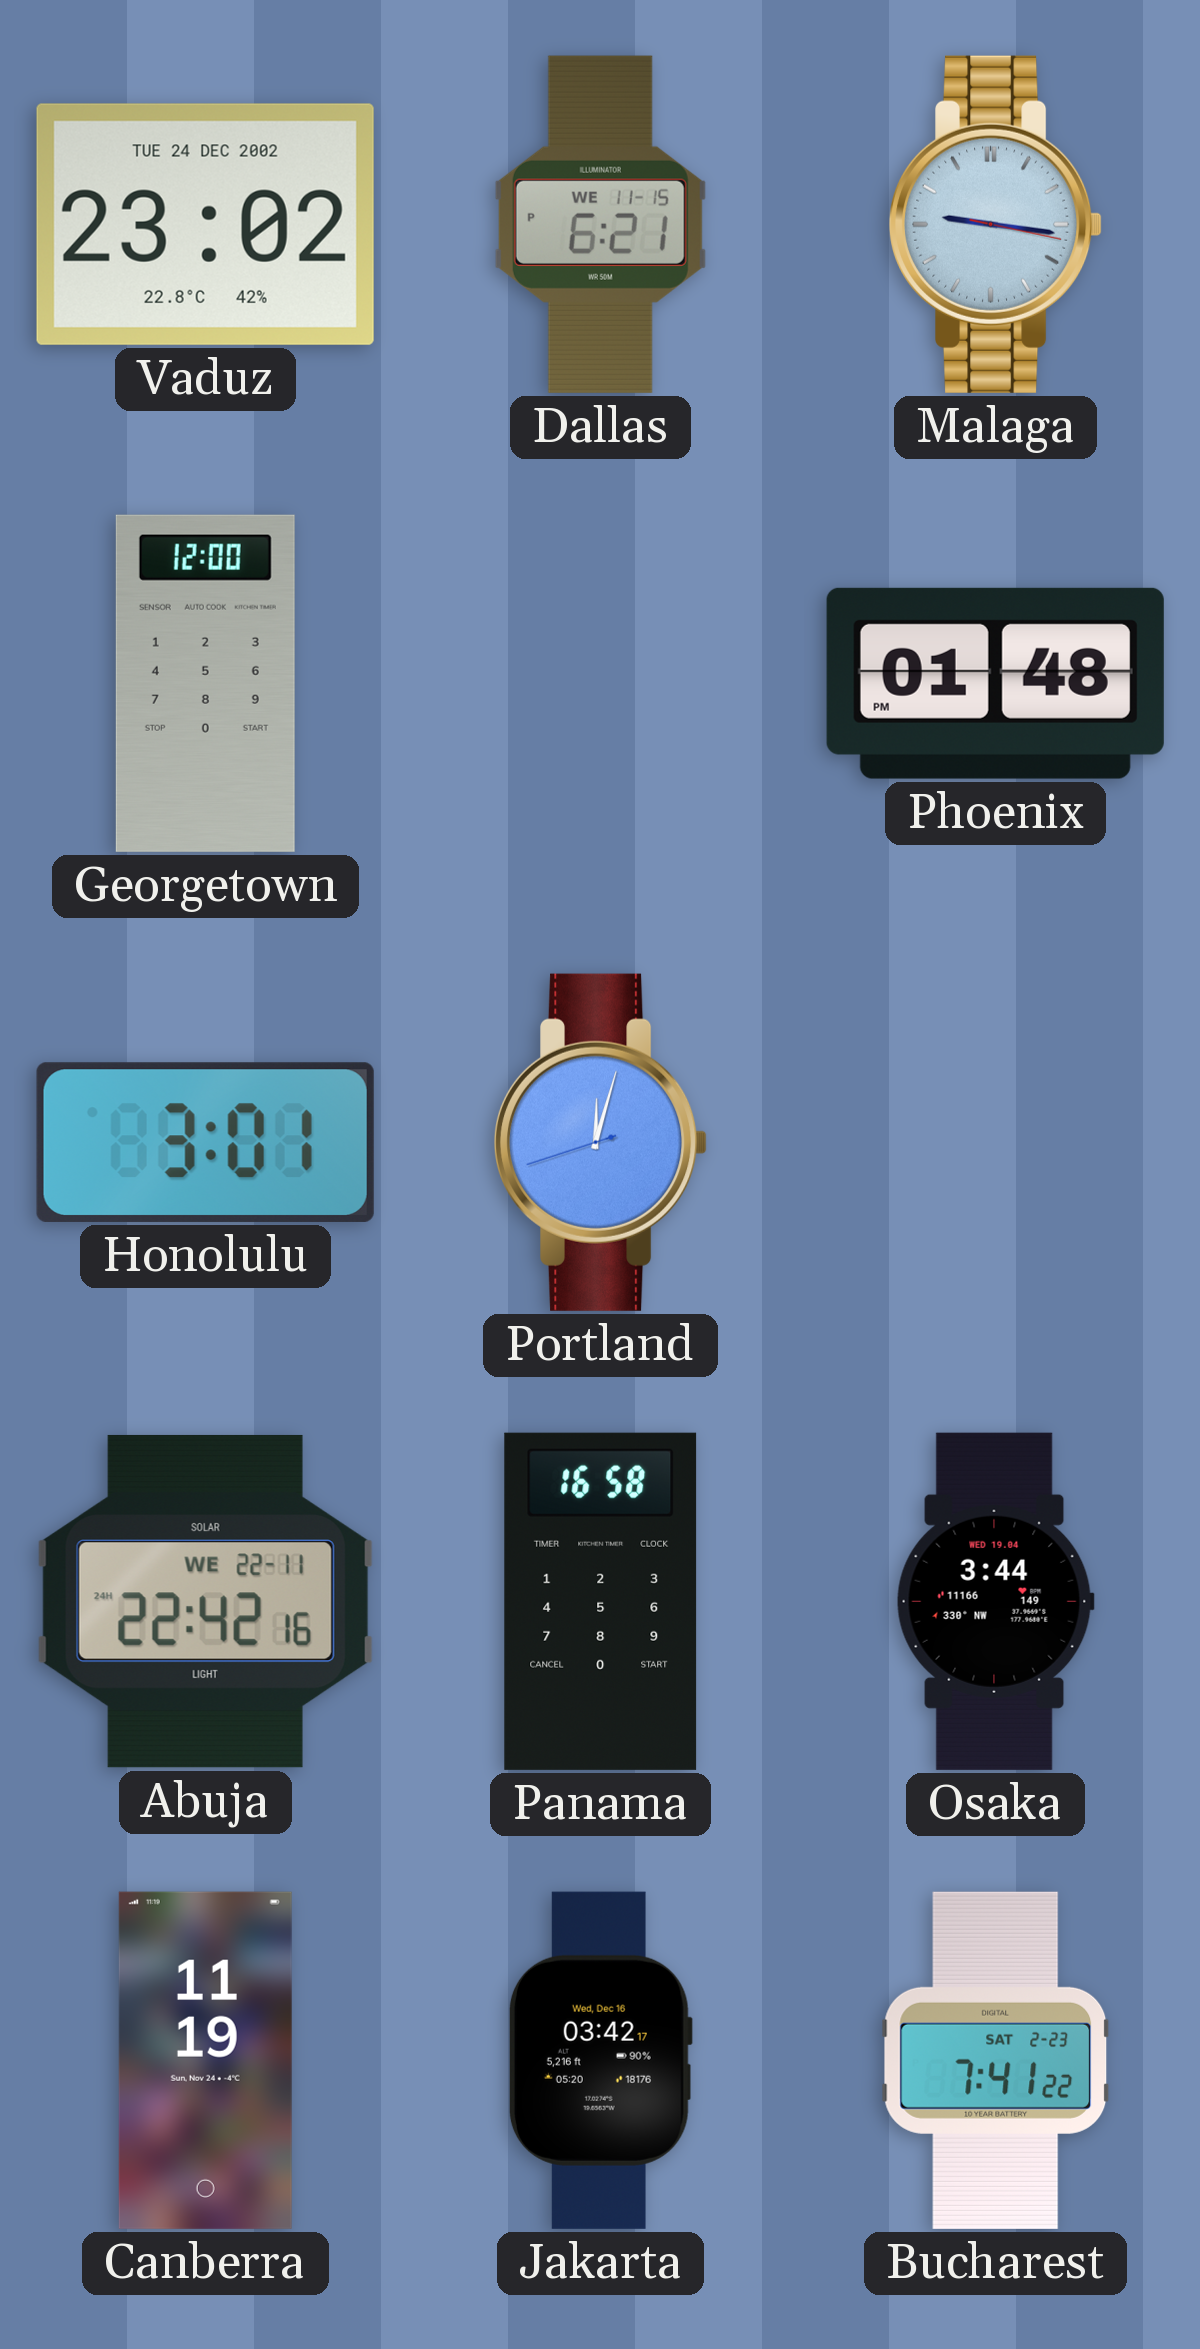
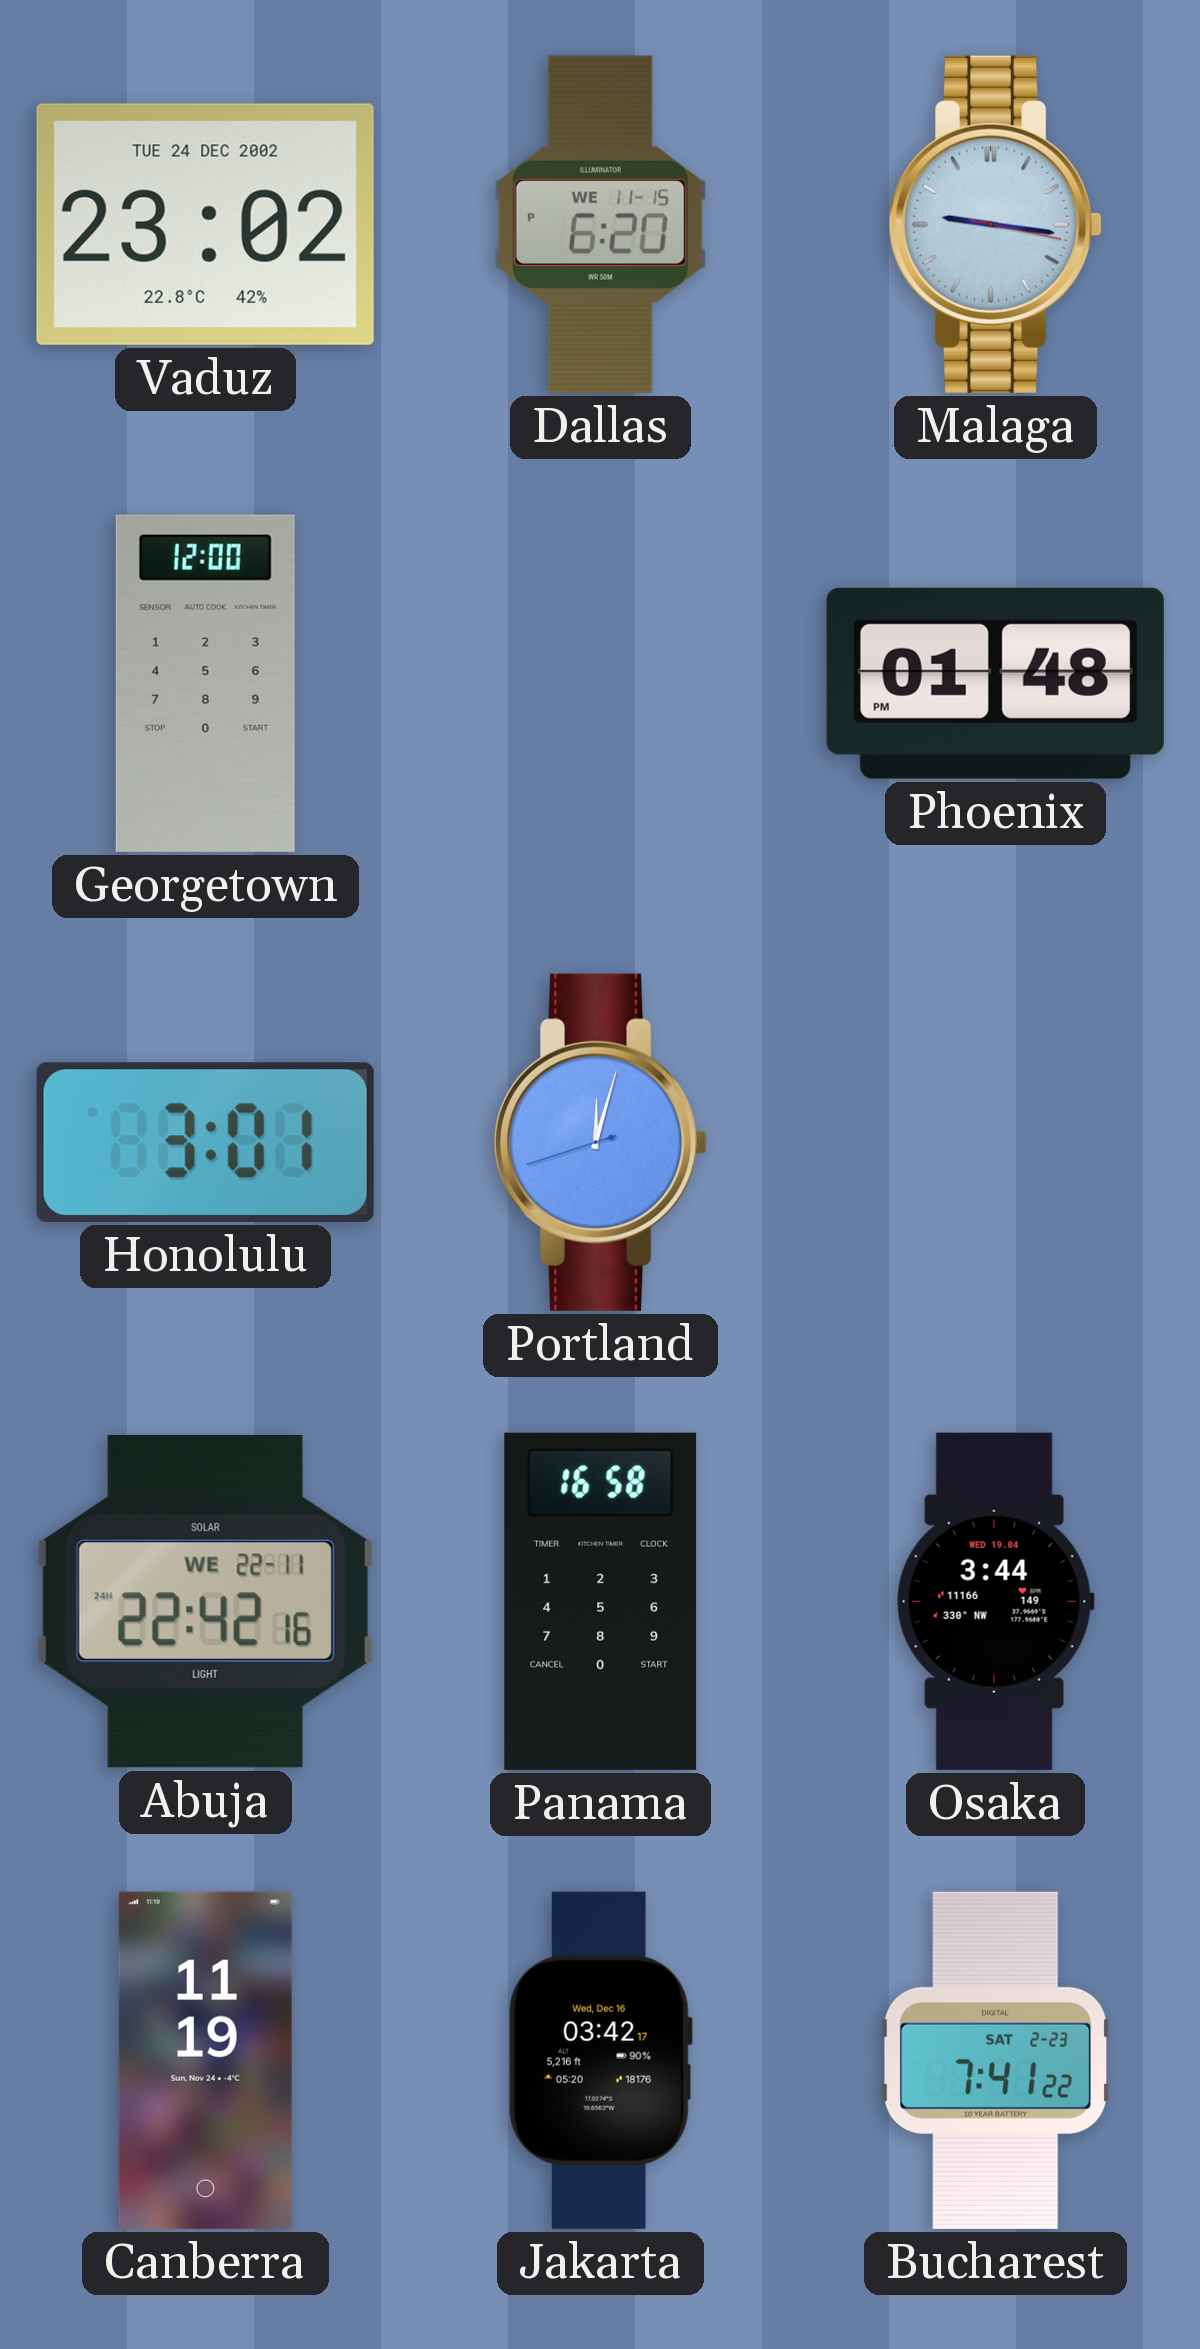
Dallas: 6:21 -> 6:20 (600, 224)
